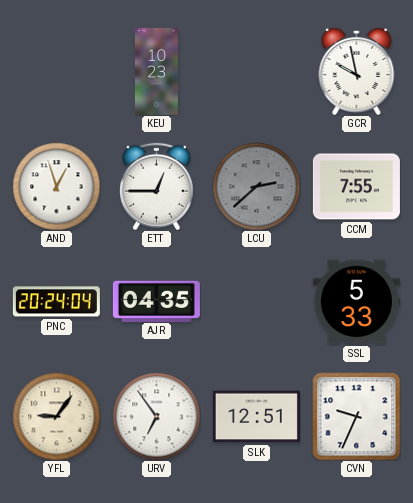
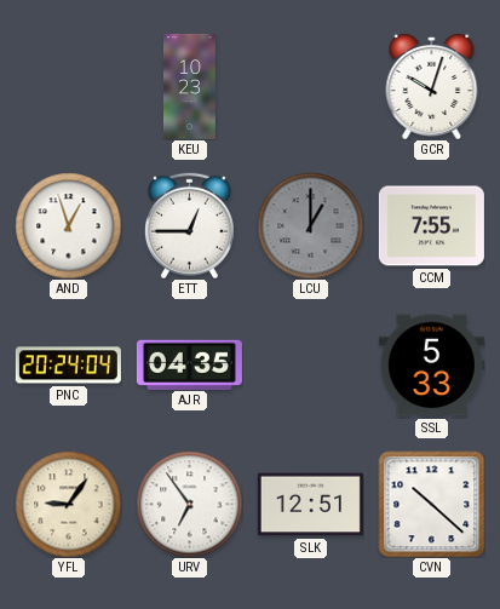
GCR: 9:58 -> 10:03 (432, 86)
LCU: 2:38 -> 1:00 (310, 225)
CVN: 9:34 -> 10:22 (431, 504)
